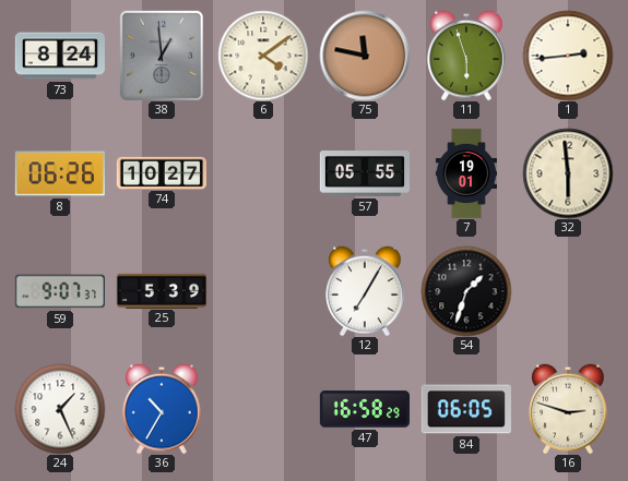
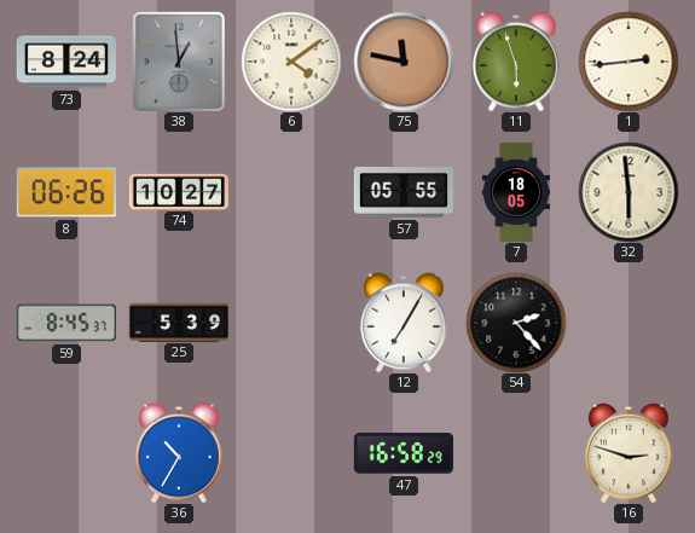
7: 19:01 -> 18:05 (516, 192)
59: 9:07 -> 8:45 (65, 323)
54: 1:33 -> 2:23 (516, 323)
24: 1:26 -> none (60, 409)
84: 06:05 -> none (465, 409)
